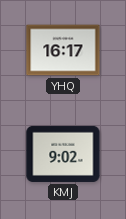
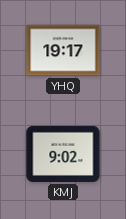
YHQ: 16:17 -> 19:17 (63, 50)
